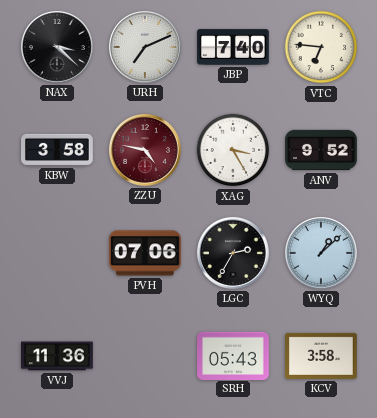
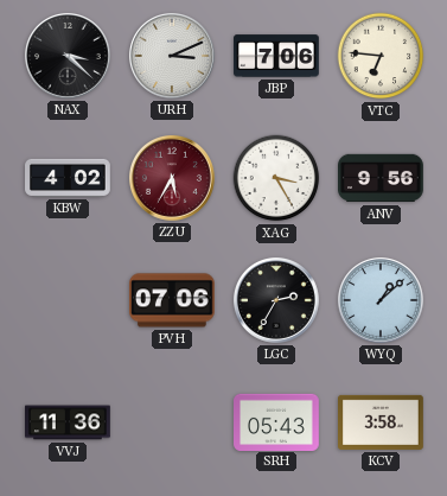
URH: 7:11 -> 3:11 (172, 56)
JBP: 7:40 -> 7:06 (276, 56)
KBW: 3:58 -> 4:02 (69, 178)
ZZU: 4:47 -> 5:35 (172, 178)
ANV: 9:52 -> 9:56 (382, 178)
